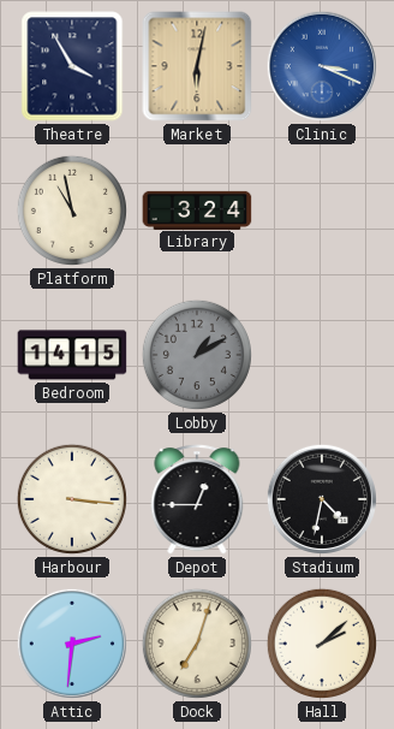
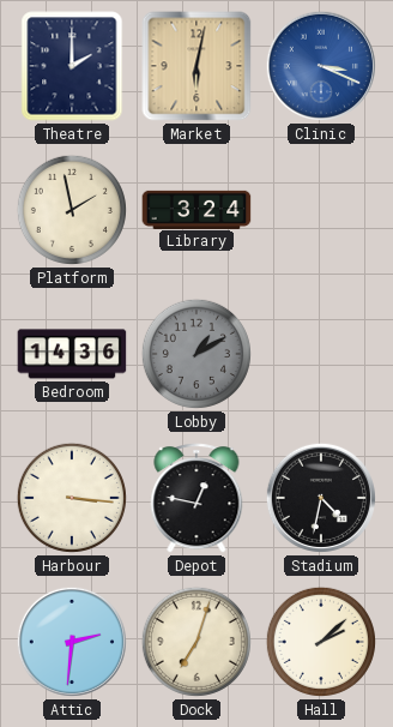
Theatre: 3:55 -> 2:00 (72, 66)
Platform: 10:58 -> 1:58 (72, 210)
Bedroom: 14:15 -> 14:36 (72, 354)
Depot: 12:45 -> 12:47 (196, 498)
